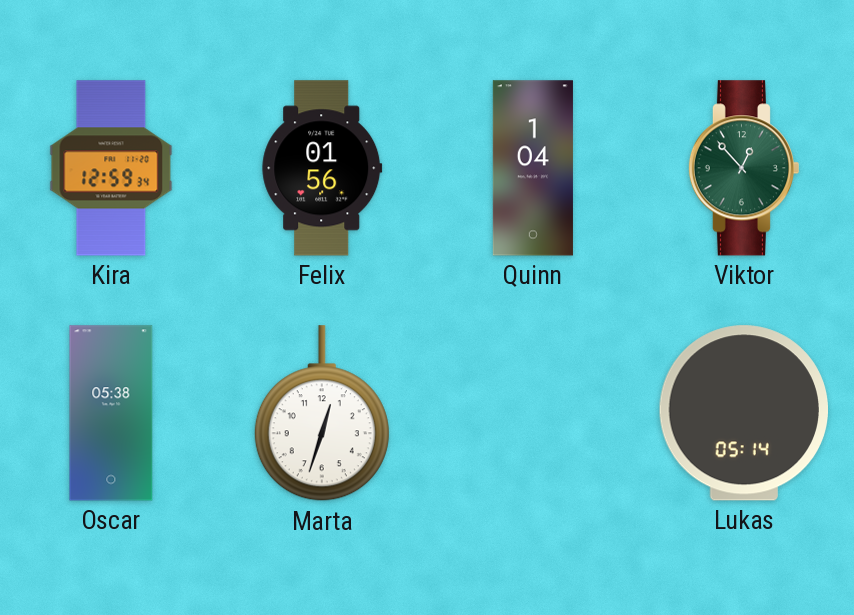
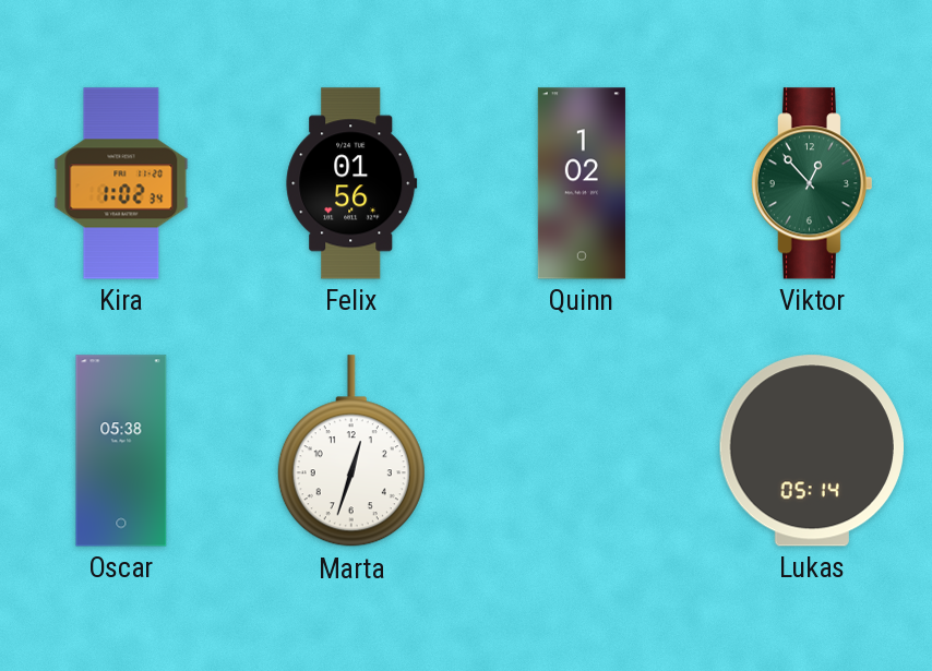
Kira: 12:59 -> 1:02 (121, 183)
Quinn: 1:04 -> 1:02 (582, 183)
